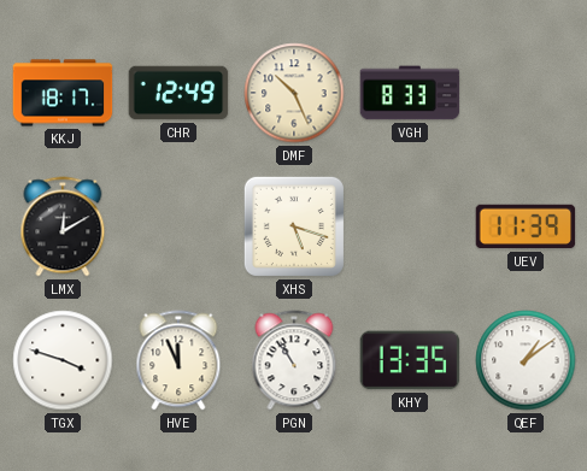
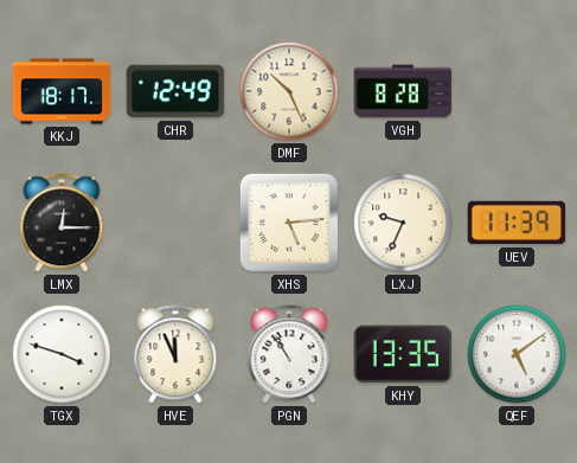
VGH: 8:33 -> 8:28 (403, 91)
LMX: 12:10 -> 12:15 (62, 223)
XHS: 5:18 -> 5:14 (289, 223)
LXJ: none -> 9:34 (403, 223)
QEF: 1:09 -> 5:09 (517, 354)
